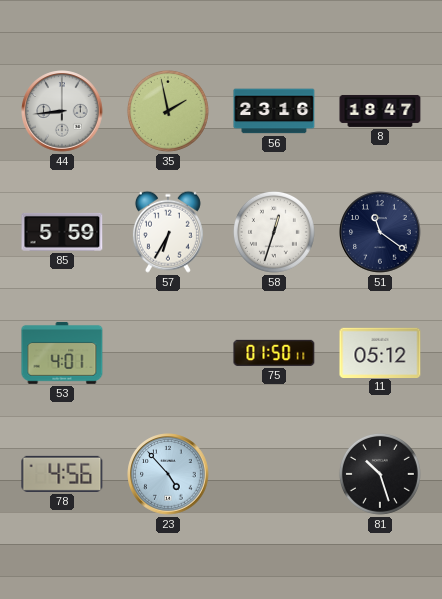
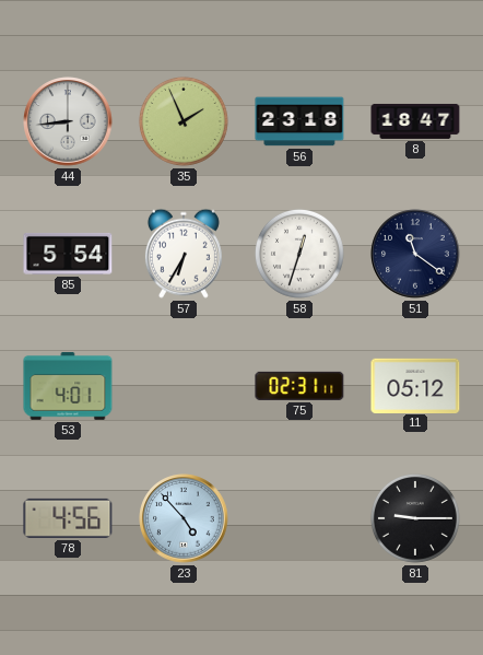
35: 1:58 -> 1:56 (184, 121)
56: 23:16 -> 23:18 (299, 121)
85: 5:59 -> 5:54 (68, 254)
75: 01:50 -> 02:31 (299, 386)
81: 10:27 -> 9:15 (415, 518)
